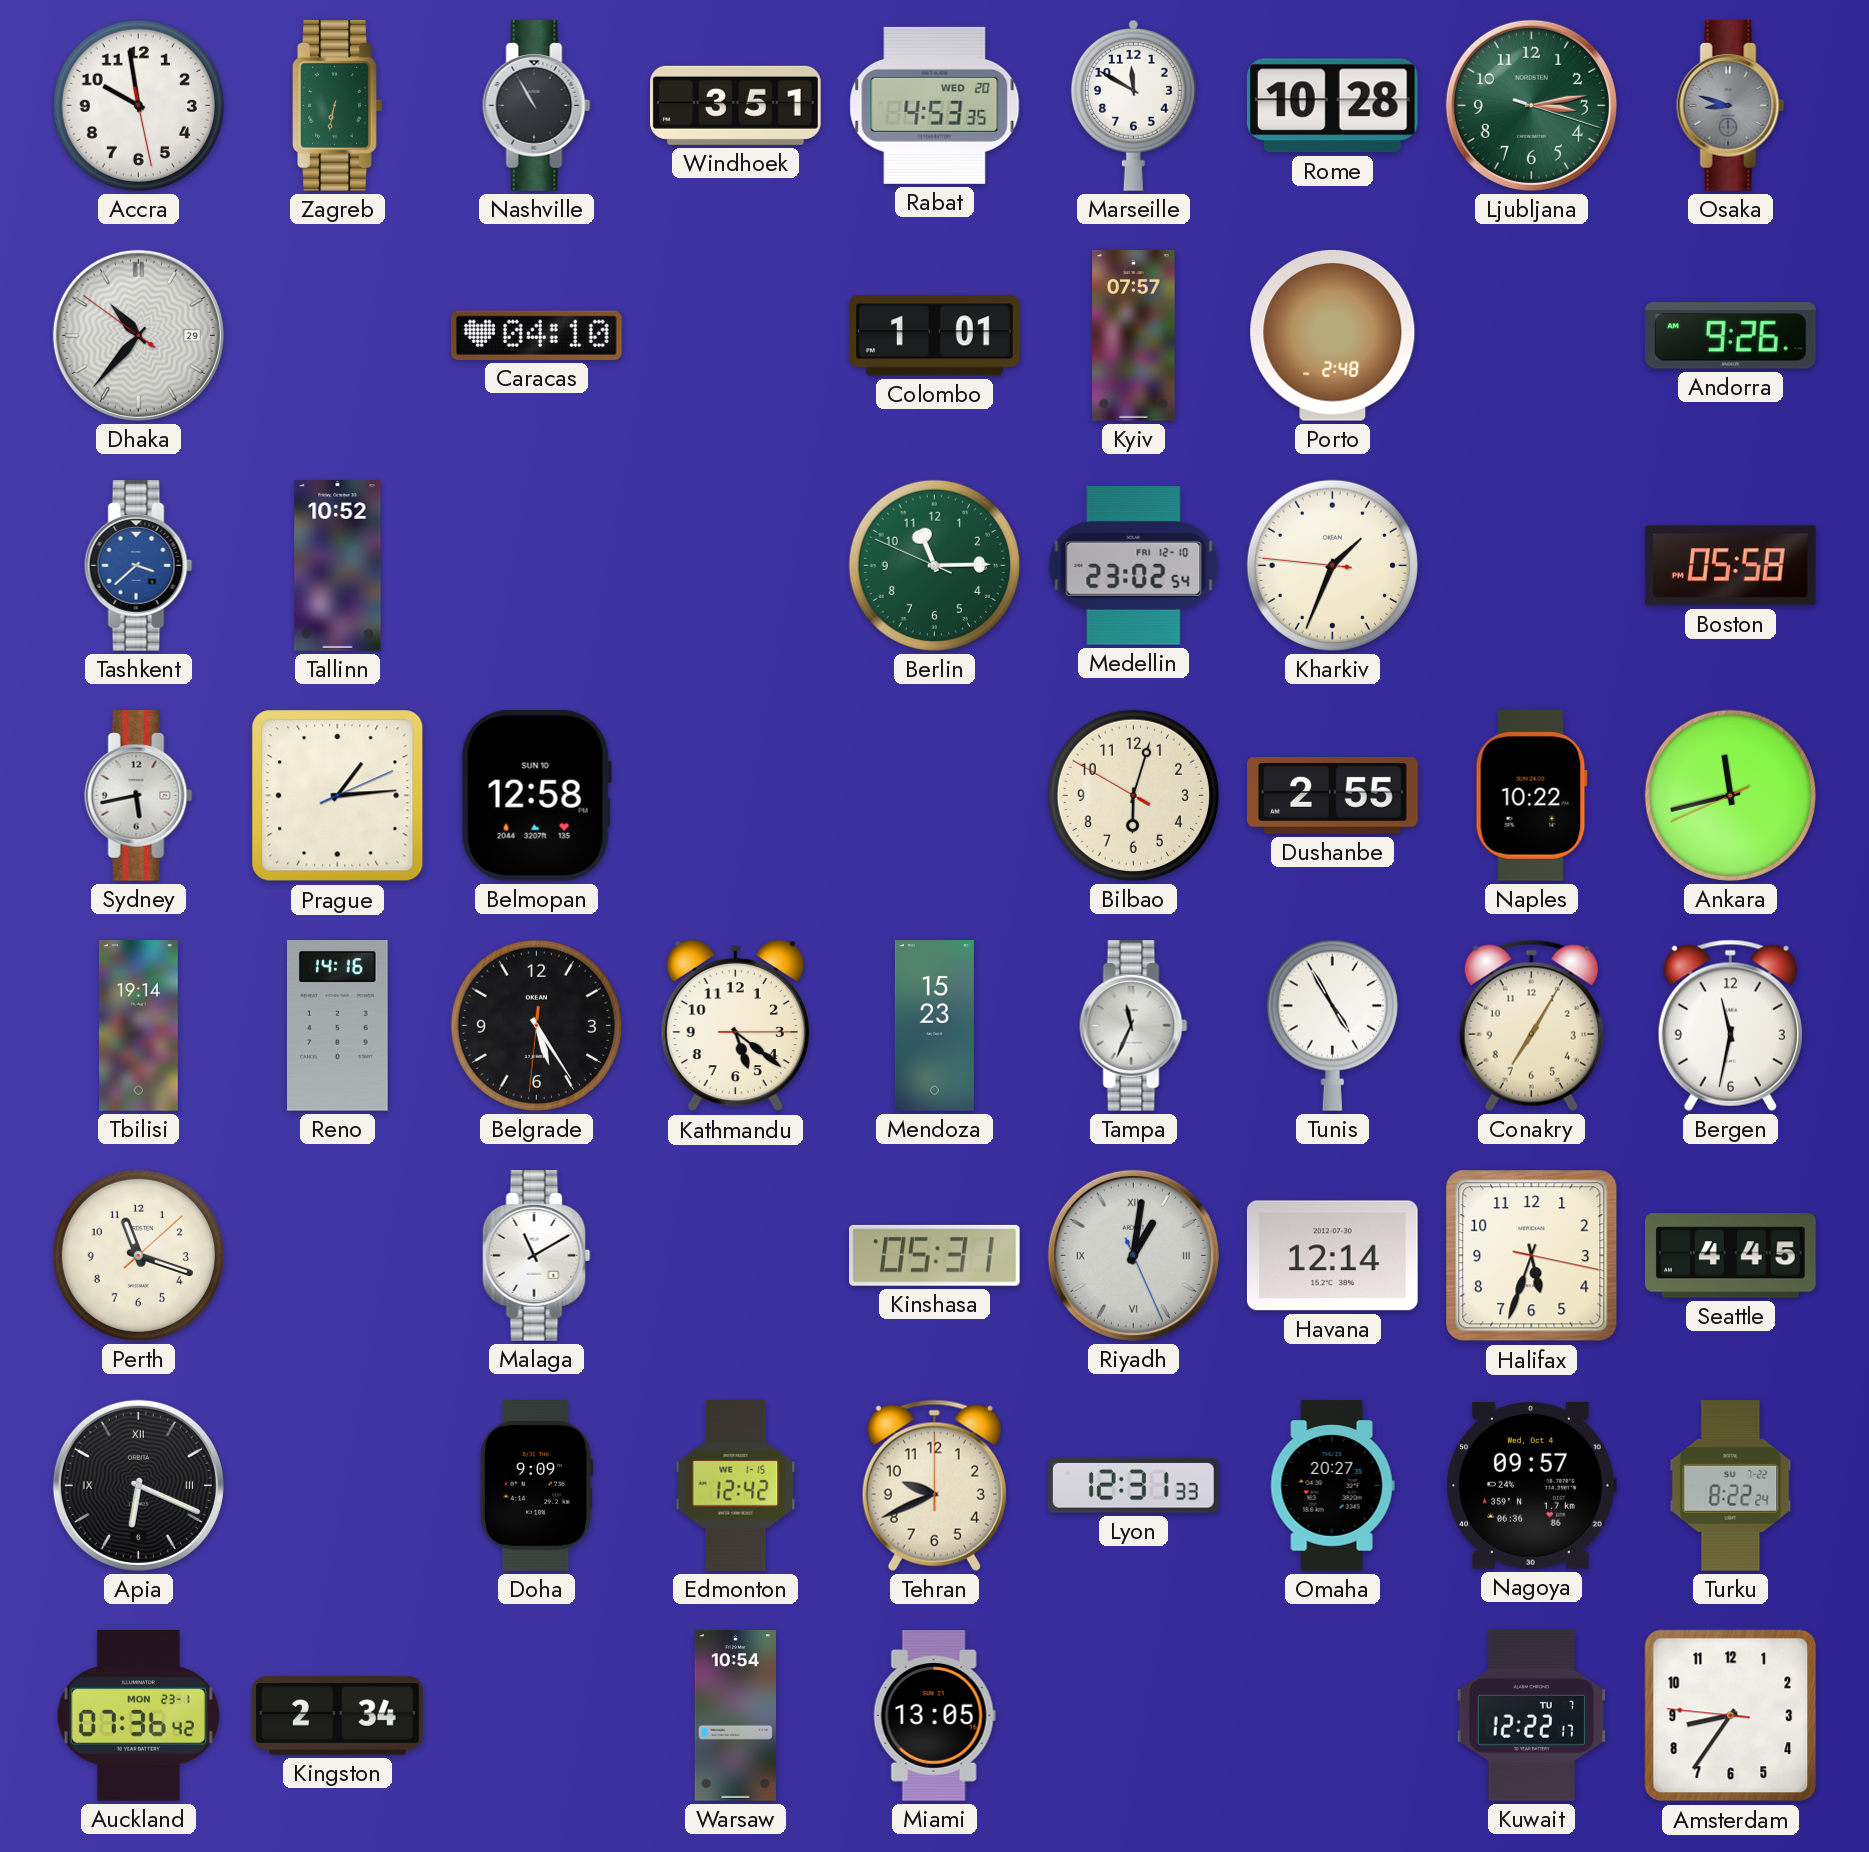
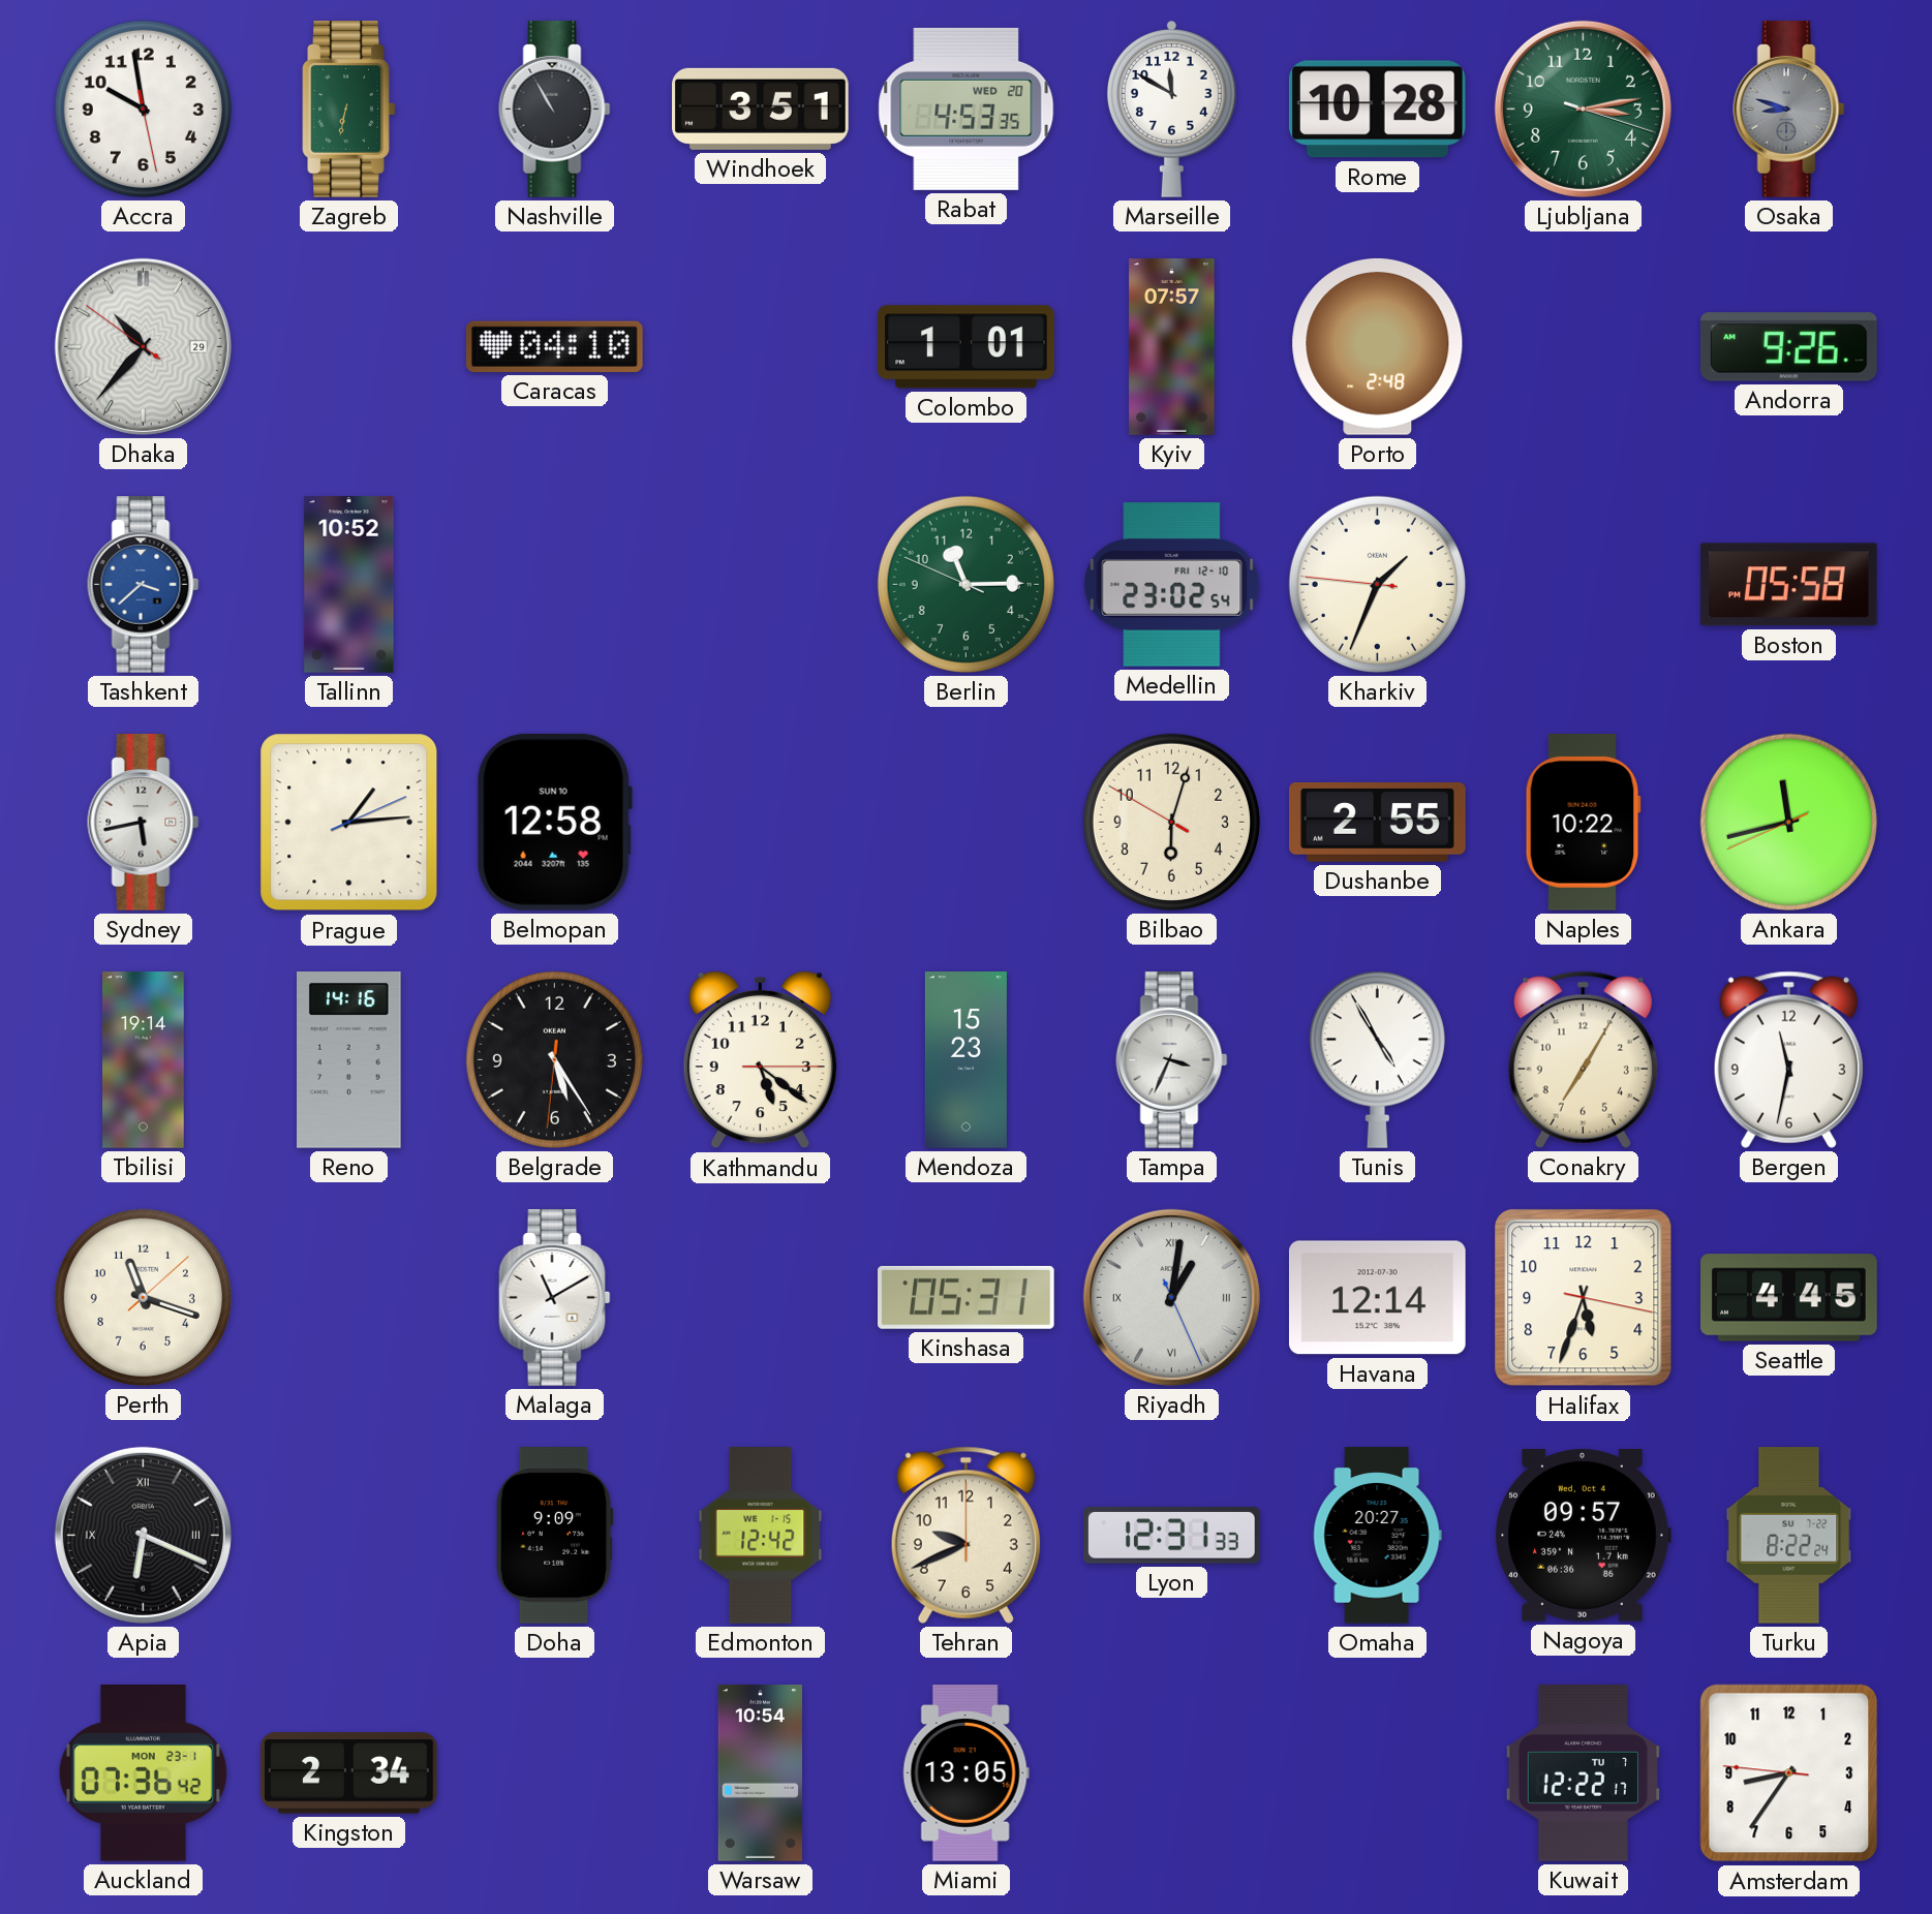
Tampa: 11:34 -> 3:34 (1172, 1060)
